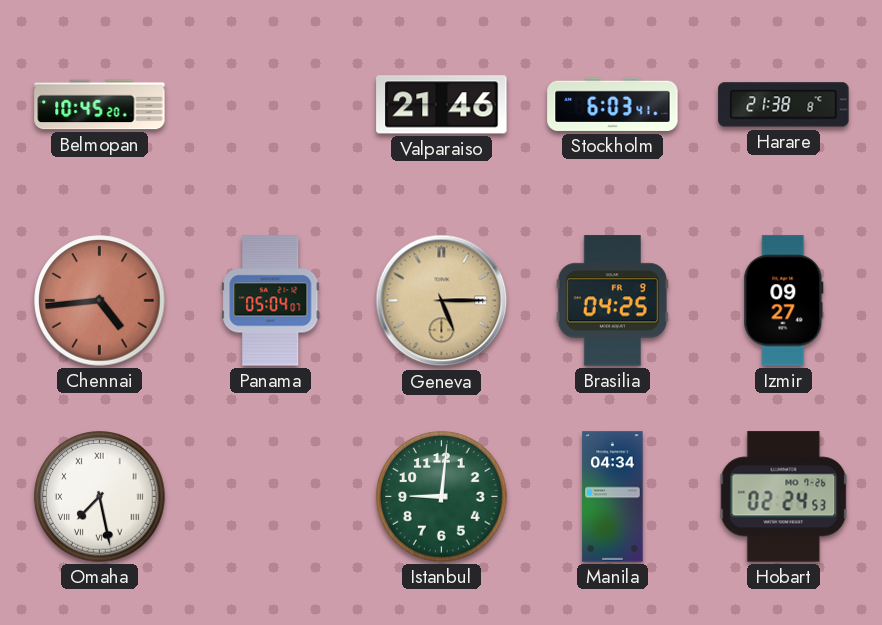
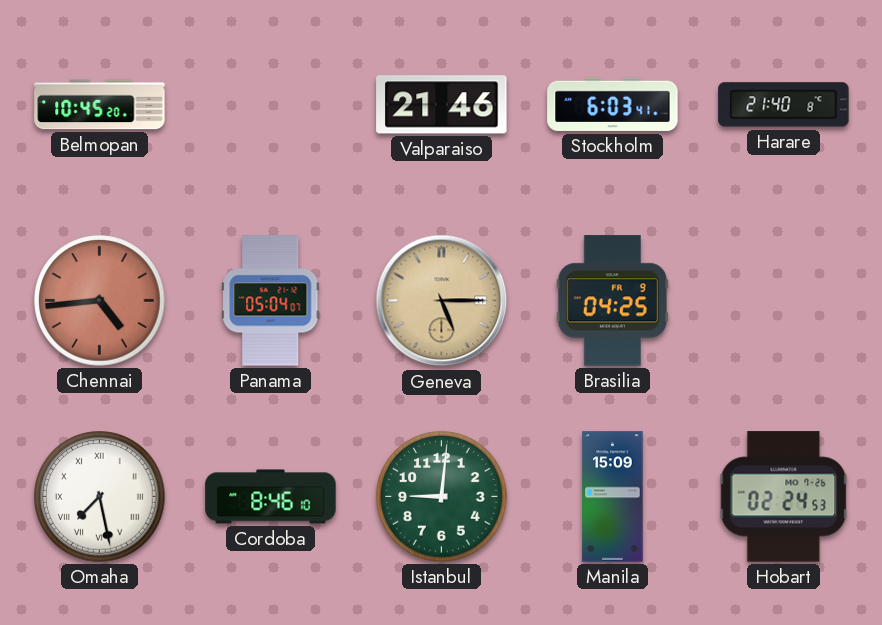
Harare: 21:38 -> 21:40 (784, 105)
Izmir: 09:27 -> none (784, 301)
Cordoba: none -> 8:46 (271, 497)
Manila: 04:34 -> 15:09 (613, 497)
